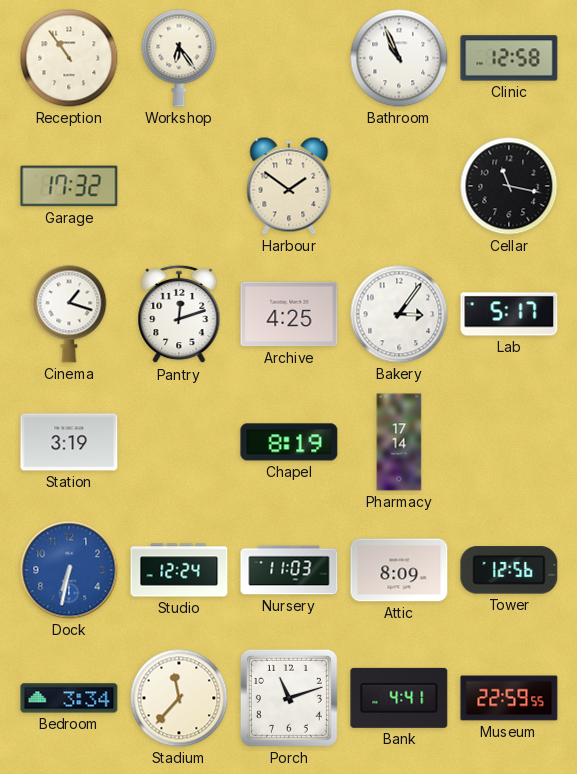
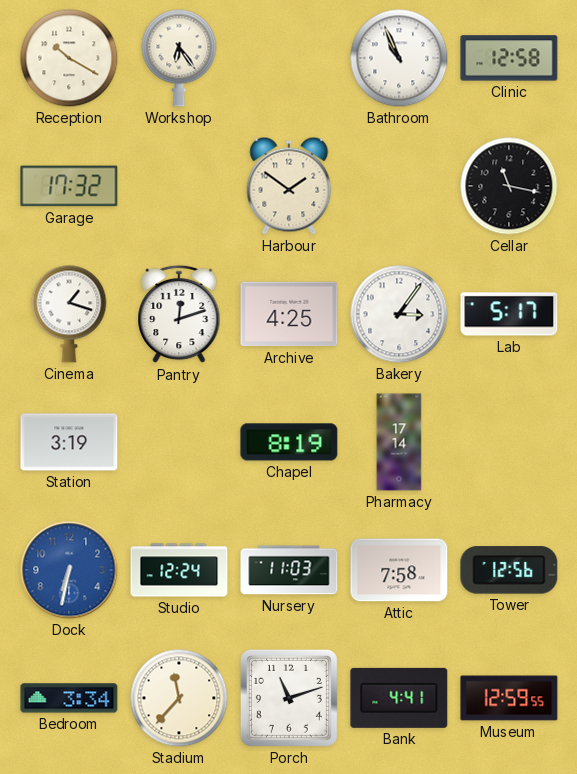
Reception: 10:54 -> 10:20 (69, 58)
Attic: 8:09 -> 7:58 (399, 570)
Museum: 22:59 -> 12:59 (509, 698)
